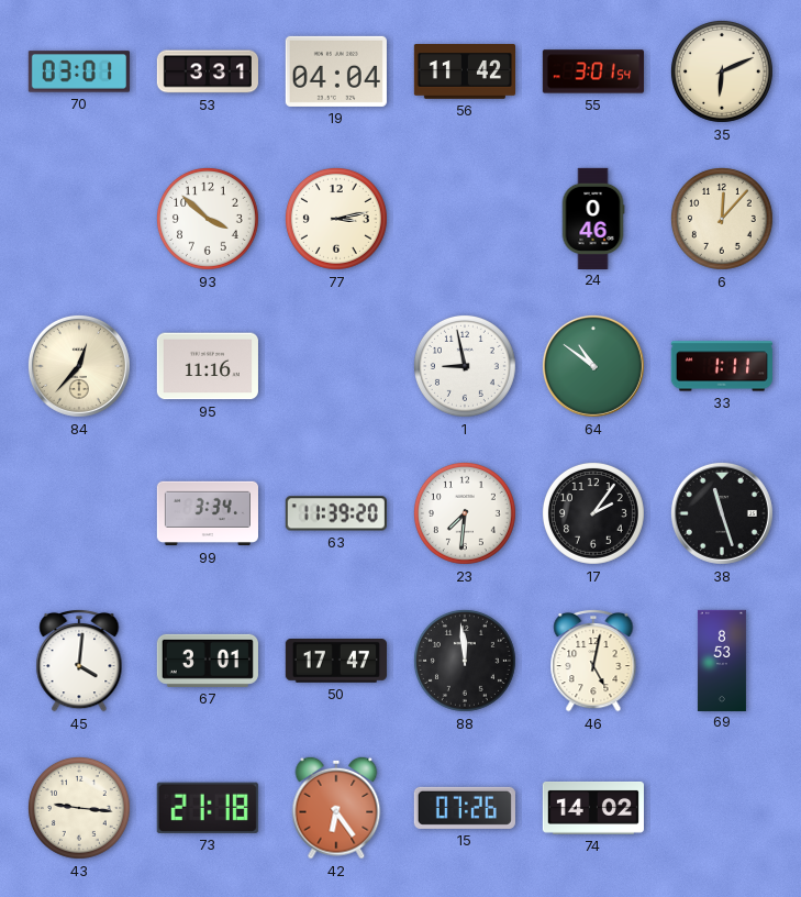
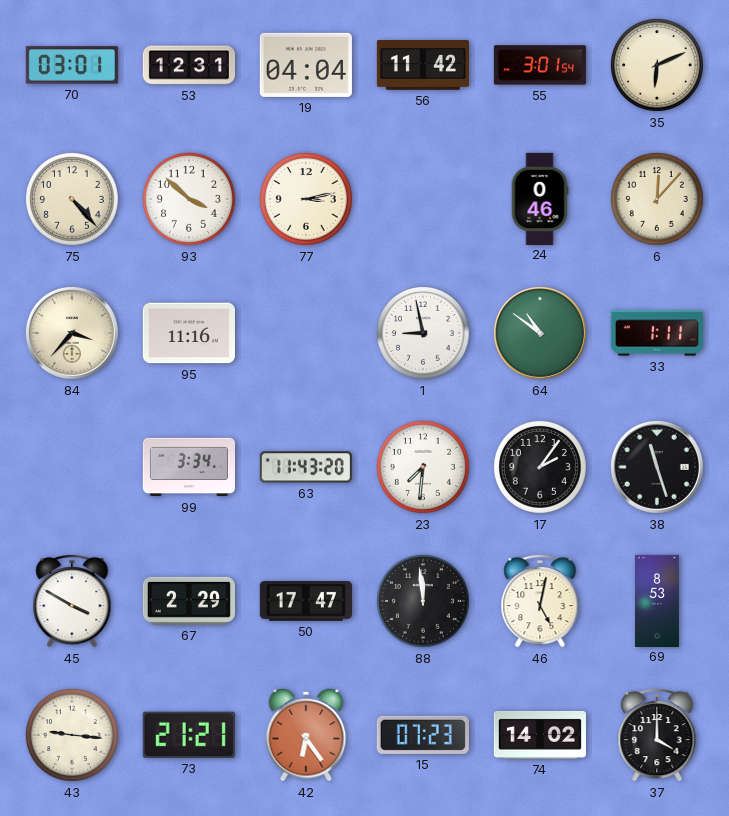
53: 3:31 -> 12:31 (188, 65)
75: none -> 4:23 (72, 199)
84: 12:37 -> 3:37 (72, 333)
63: 11:39 -> 11:43 (306, 467)
45: 4:01 -> 3:50 (72, 601)
67: 3:01 -> 2:29 (189, 601)
73: 21:18 -> 21:21 (189, 735)
15: 07:26 -> 07:23 (423, 735)
37: none -> 4:00 (657, 735)
